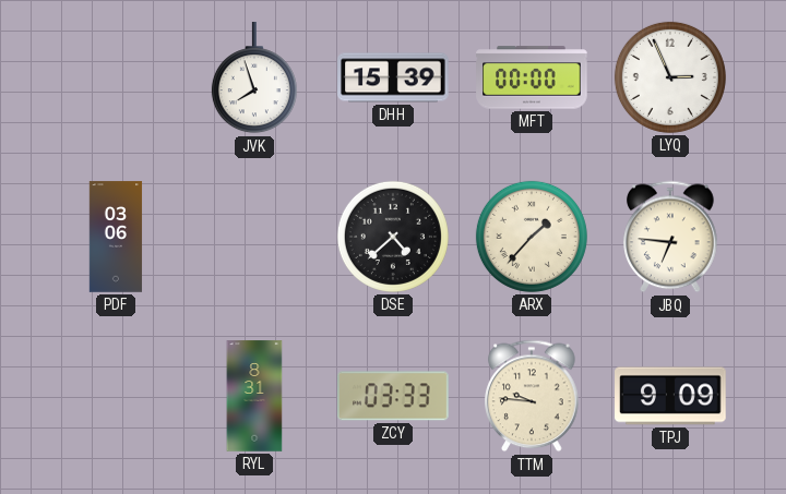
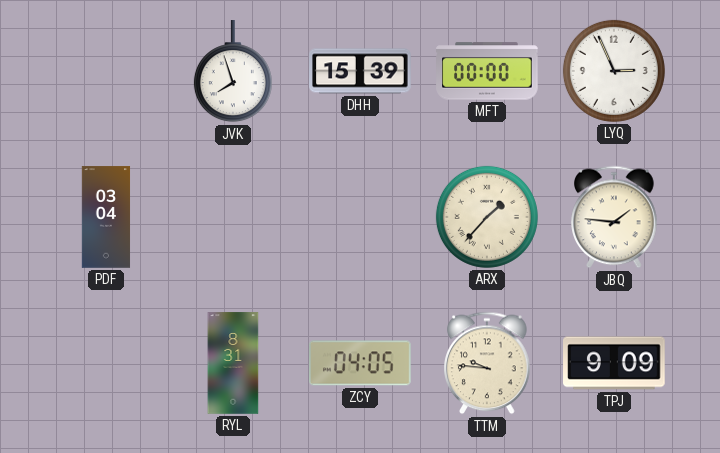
PDF: 03:06 -> 03:04 (106, 217)
DSE: 4:38 -> none (393, 237)
JBQ: 6:46 -> 1:46 (614, 217)
ZCY: 03:33 -> 04:05 (361, 363)
